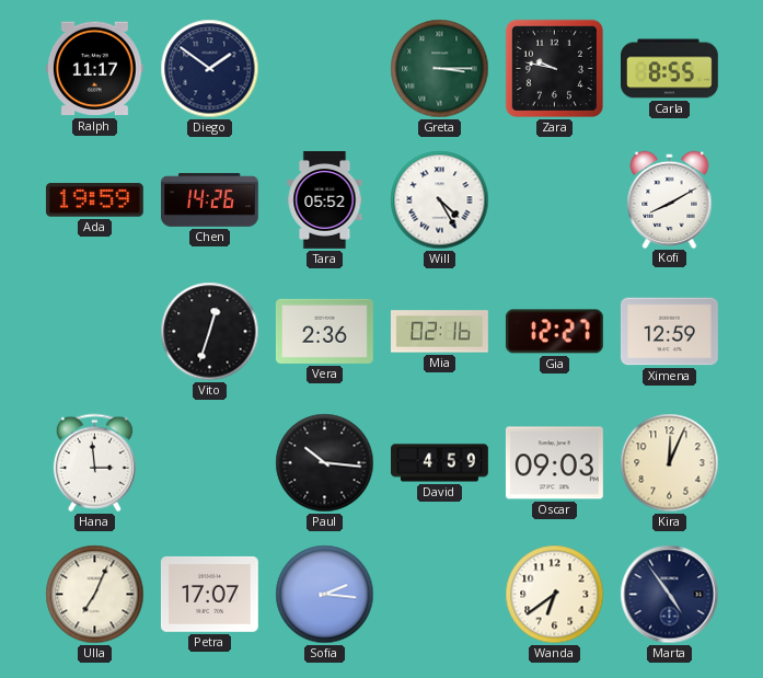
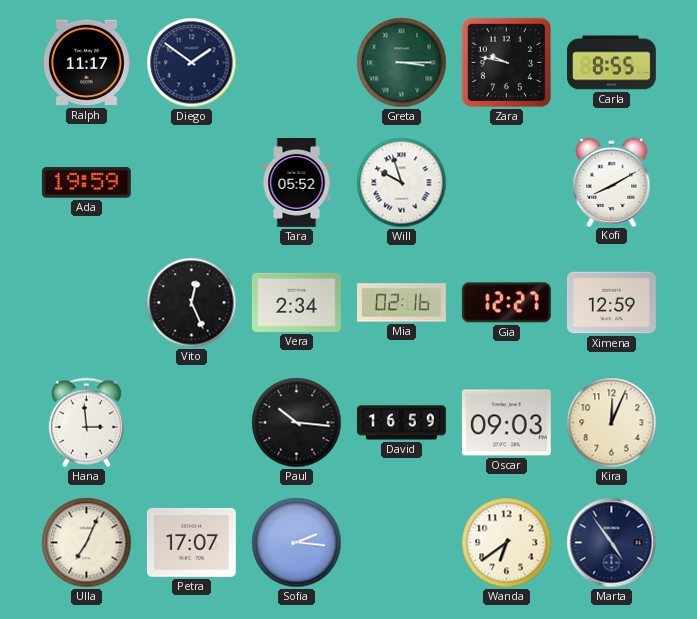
Chen: 14:26 -> none (210, 199)
Will: 4:25 -> 9:57 (402, 183)
Vito: 12:33 -> 12:26 (192, 303)
Vera: 2:36 -> 2:34 (296, 302)
David: 4:59 -> 16:59 (402, 423)
